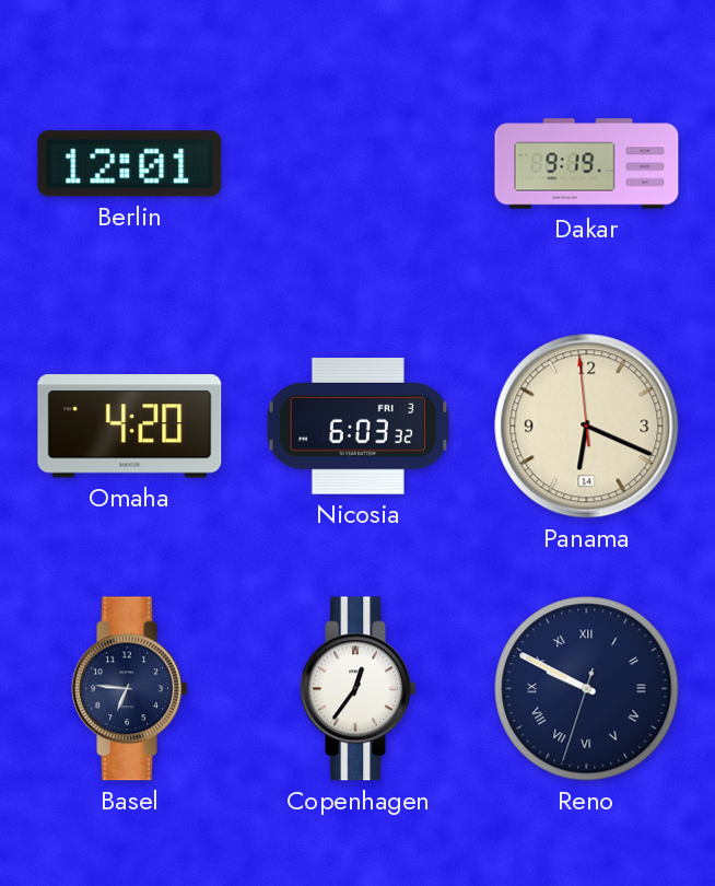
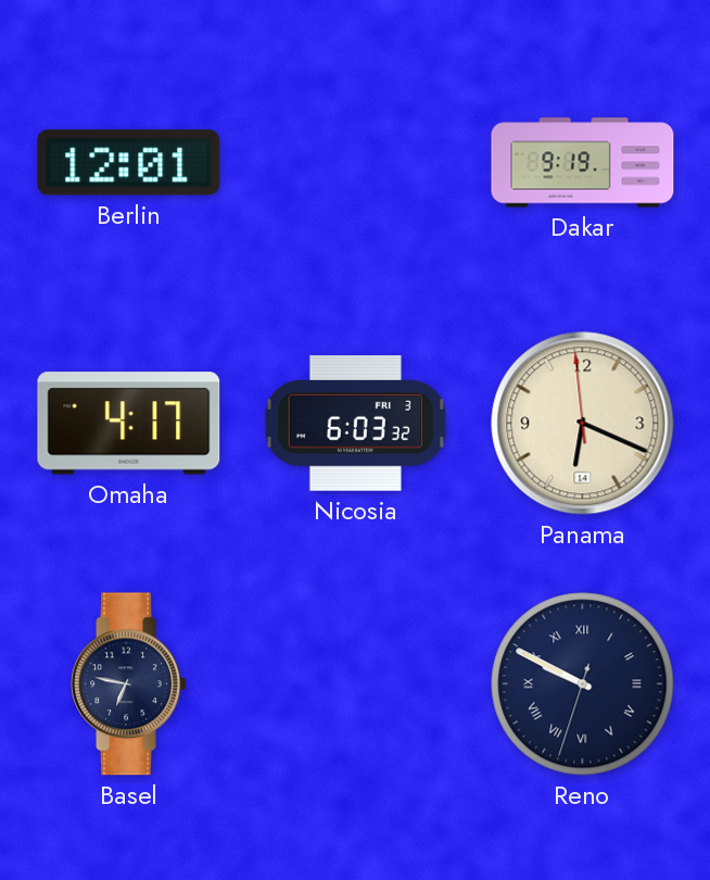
Omaha: 4:20 -> 4:17 (129, 424)
Basel: 6:46 -> 6:47 (129, 684)
Copenhagen: 12:36 -> none (359, 689)
